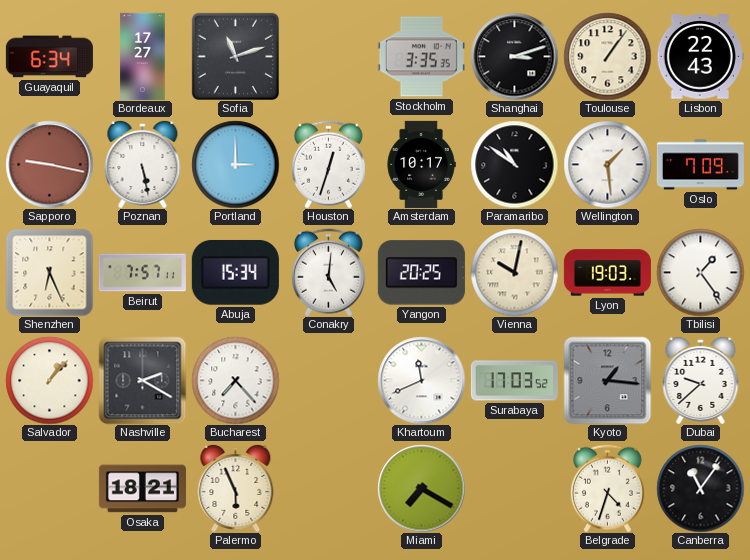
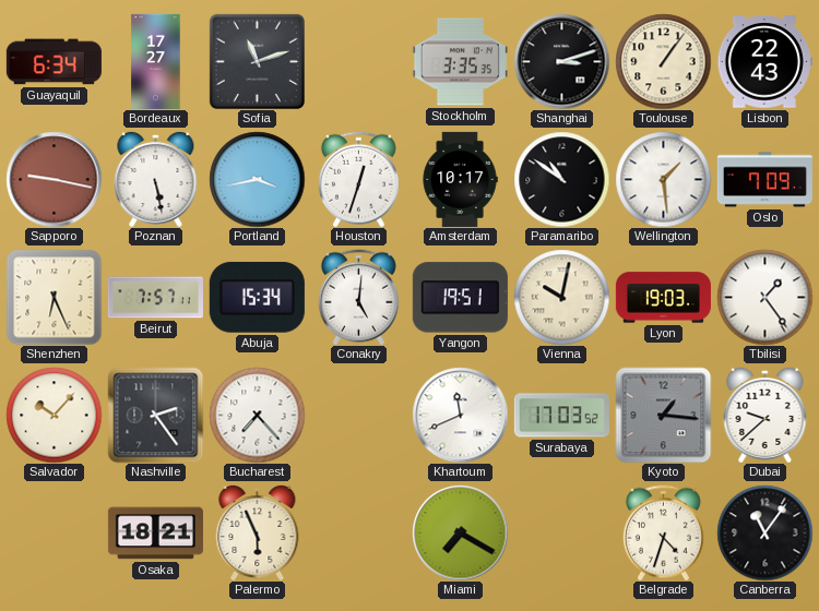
Portland: 3:00 -> 3:43 (257, 179)
Yangon: 20:25 -> 19:51 (460, 298)
Salvador: 1:07 -> 10:07 (54, 415)
Nashville: 2:20 -> 2:24 (155, 415)
